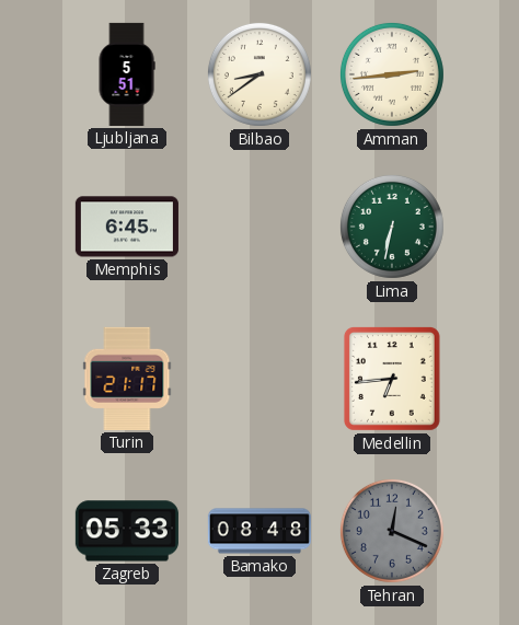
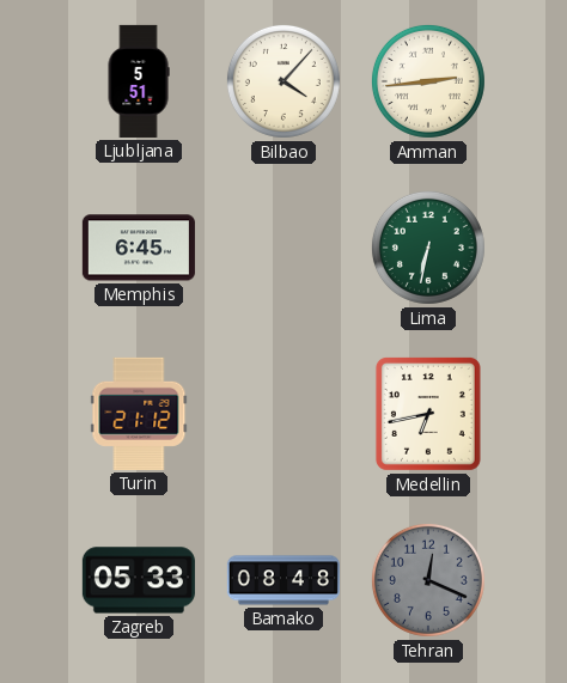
Bilbao: 8:39 -> 4:07 (283, 81)
Turin: 21:17 -> 21:12 (139, 414)
Medellin: 6:44 -> 6:43 (428, 414)
